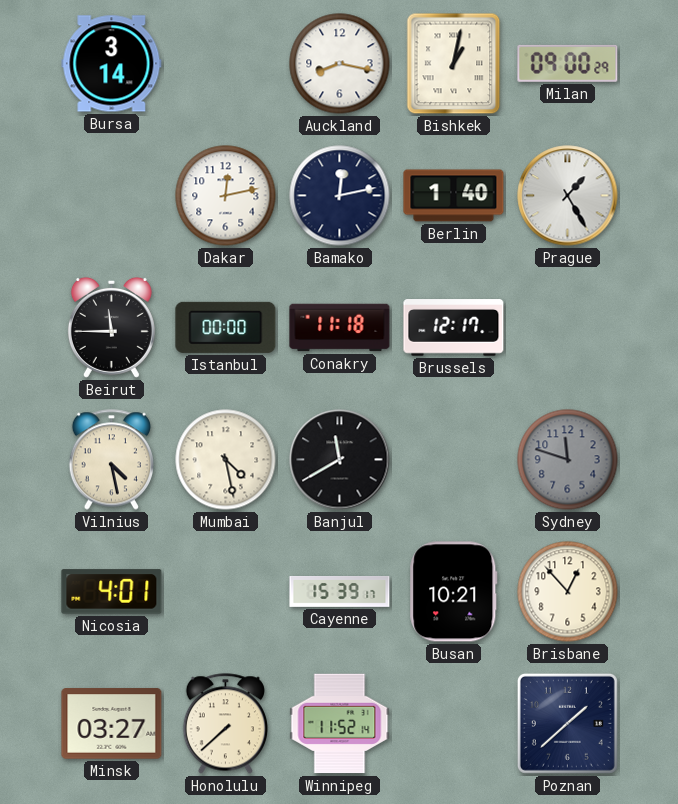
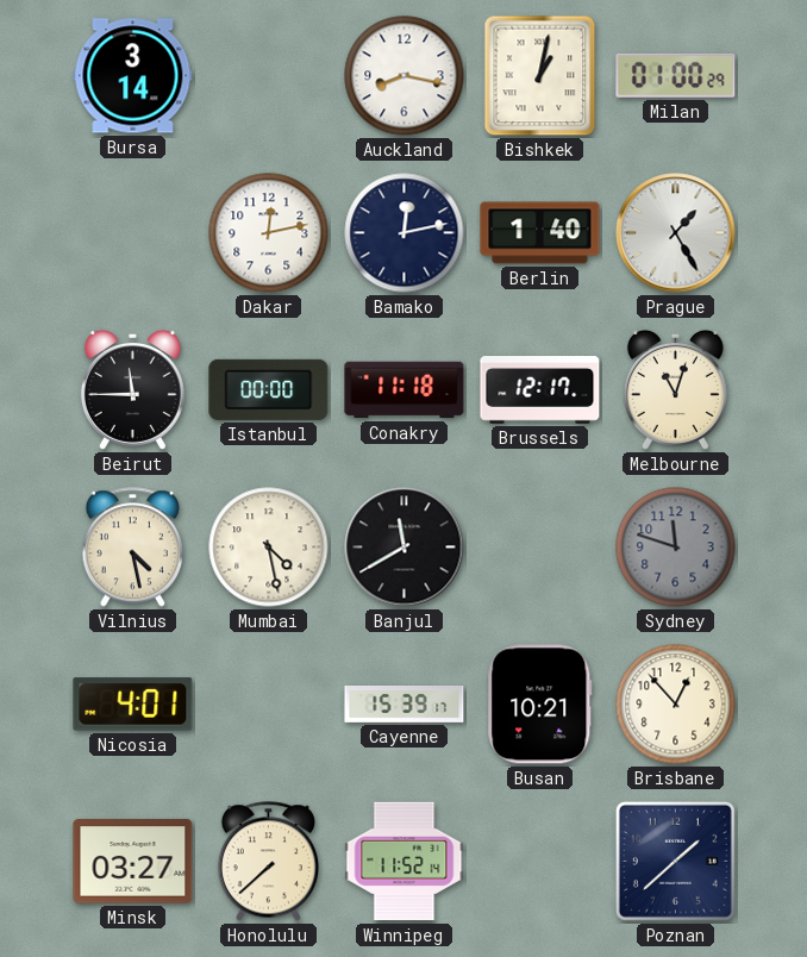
Milan: 09:00 -> 01:00 (676, 75)
Melbourne: none -> 11:03 (675, 389)
